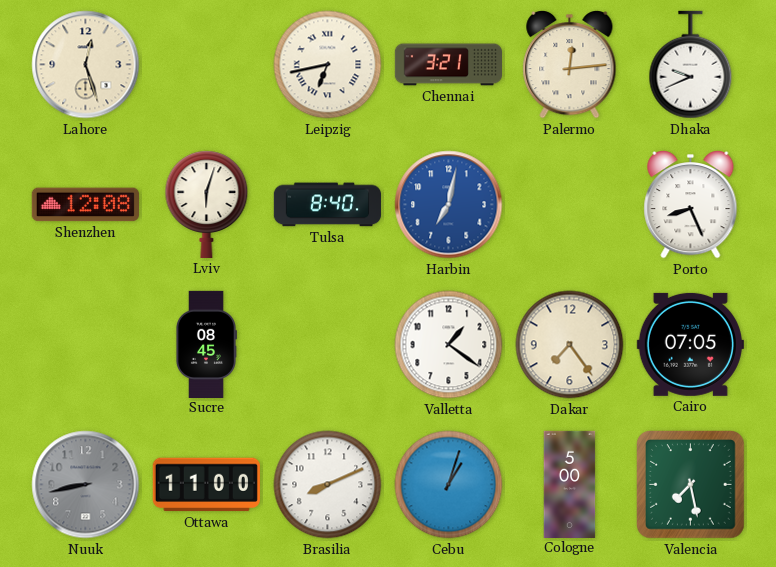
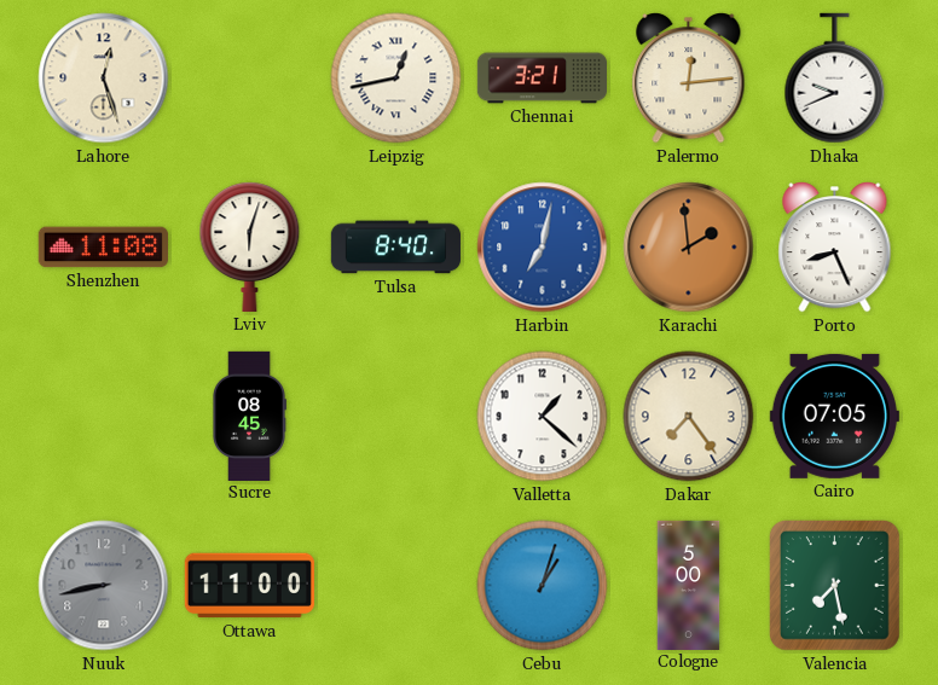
Leipzig: 6:43 -> 12:43 (396, 79)
Shenzhen: 12:08 -> 11:08 (103, 248)
Karachi: none -> 1:59 (689, 248)
Valletta: 1:21 -> 1:22 (543, 417)
Brasilia: 8:11 -> none (328, 485)
